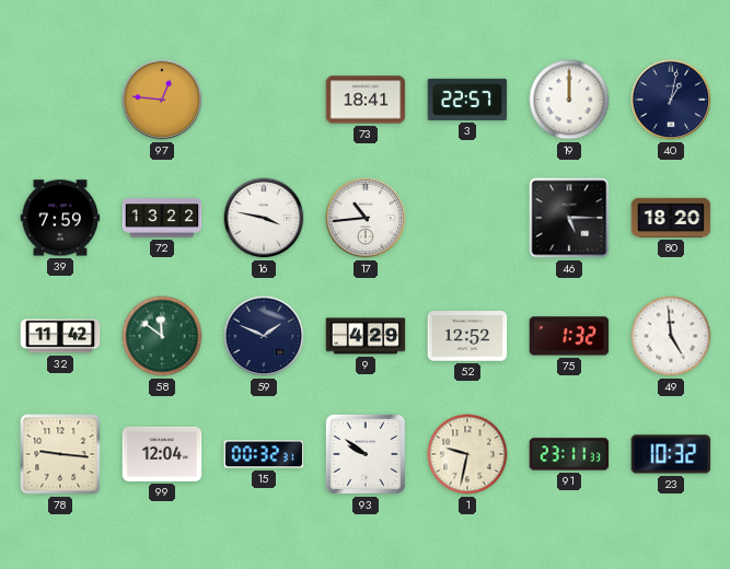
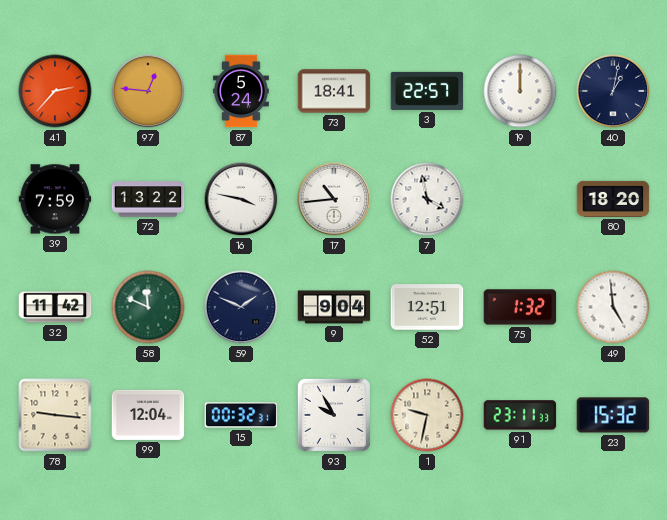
41: none -> 2:37 (55, 91)
87: none -> 5:24 (241, 91)
7: none -> 3:58 (427, 199)
46: 5:15 -> none (569, 218)
58: 11:51 -> 11:49 (148, 307)
9: 4:29 -> 9:04 (334, 307)
52: 12:52 -> 12:51 (427, 307)
93: 9:51 -> 9:55 (334, 415)
23: 10:32 -> 15:32 (613, 415)
